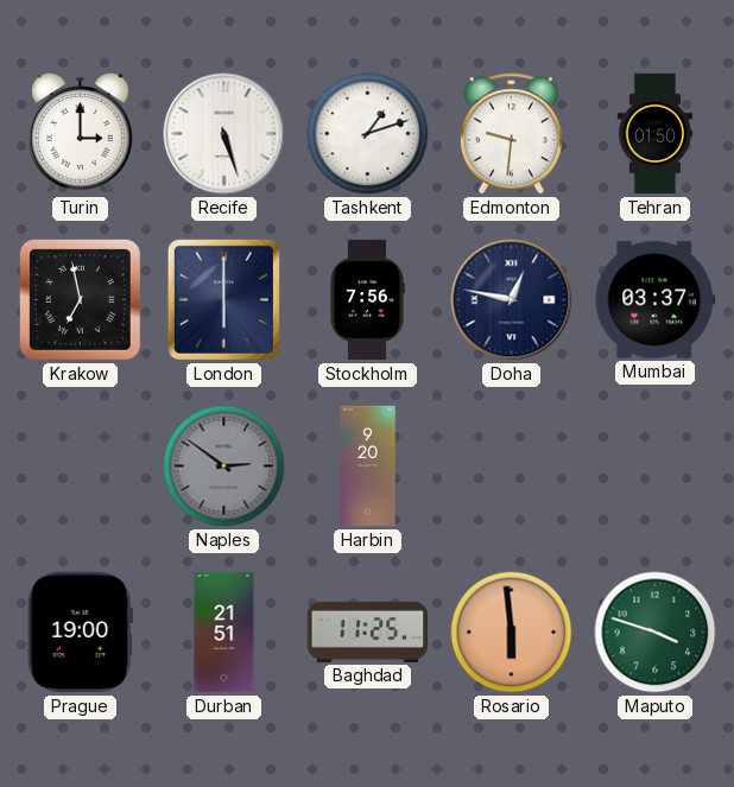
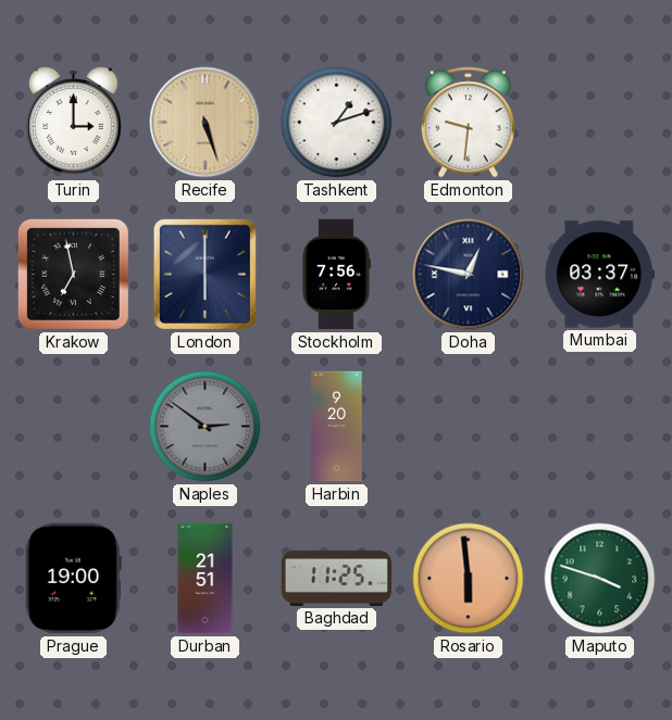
Recife dial: white -> champagne (206, 123)
Tehran: 01:50 -> none (656, 134)
